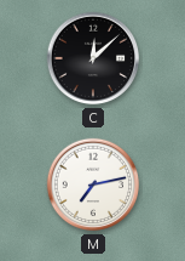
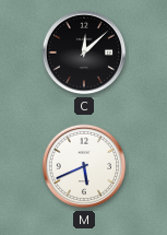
M: 7:13 -> 5:41 (84, 166)
